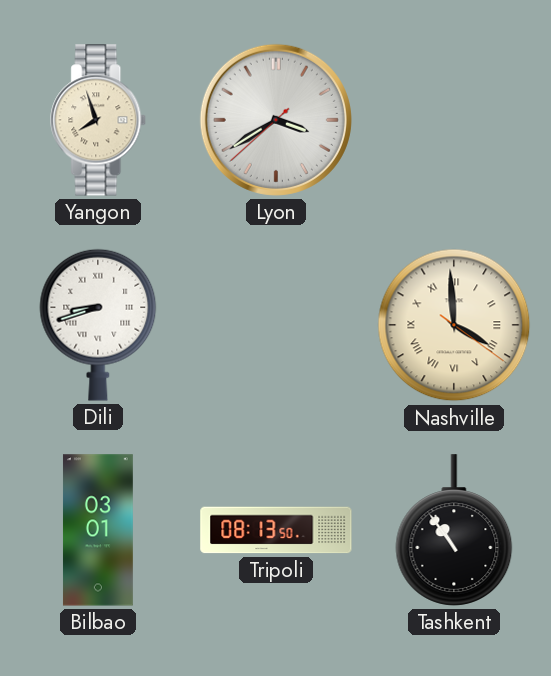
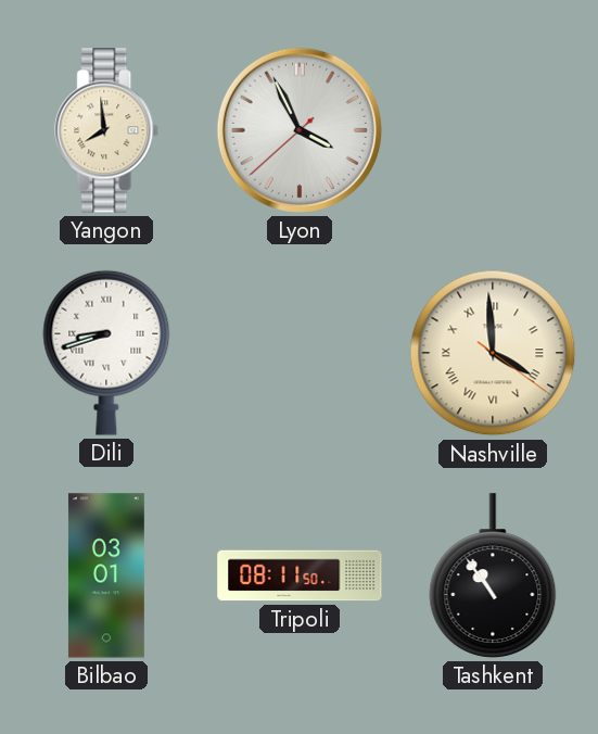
Yangon: 7:57 -> 7:59 (107, 130)
Lyon: 3:39 -> 3:55 (300, 130)
Tripoli: 08:13 -> 08:11 (300, 575)
